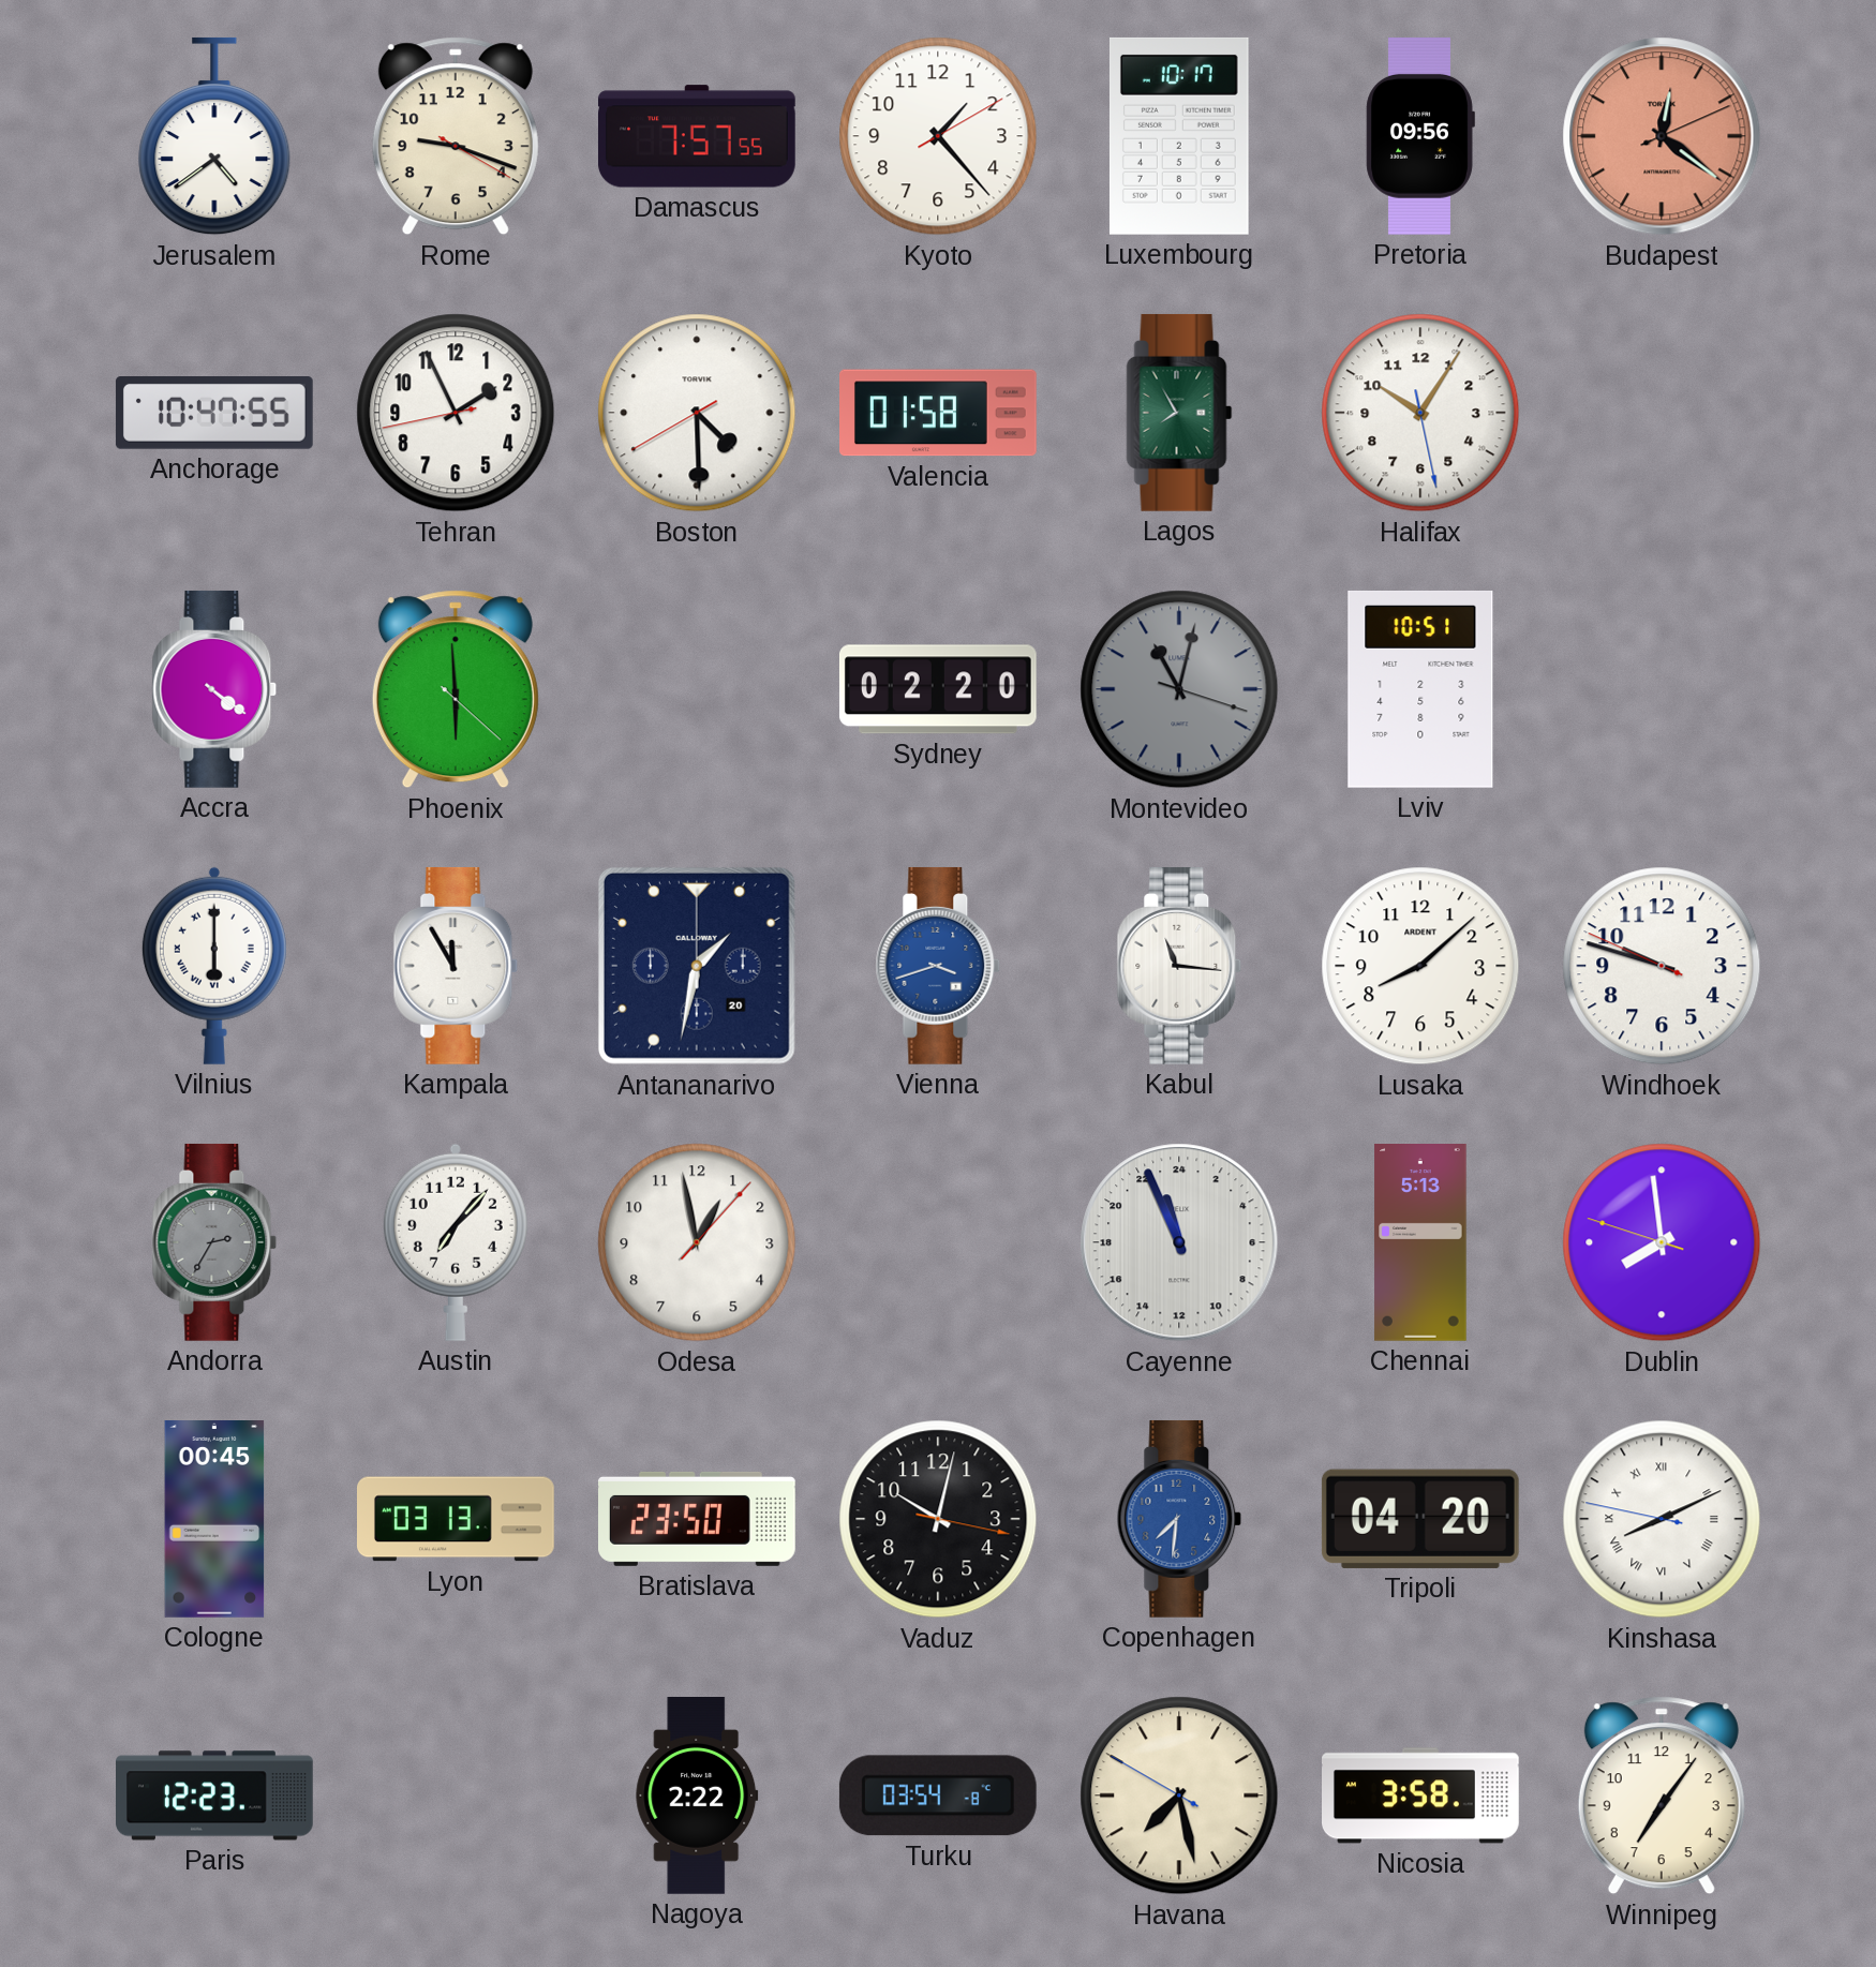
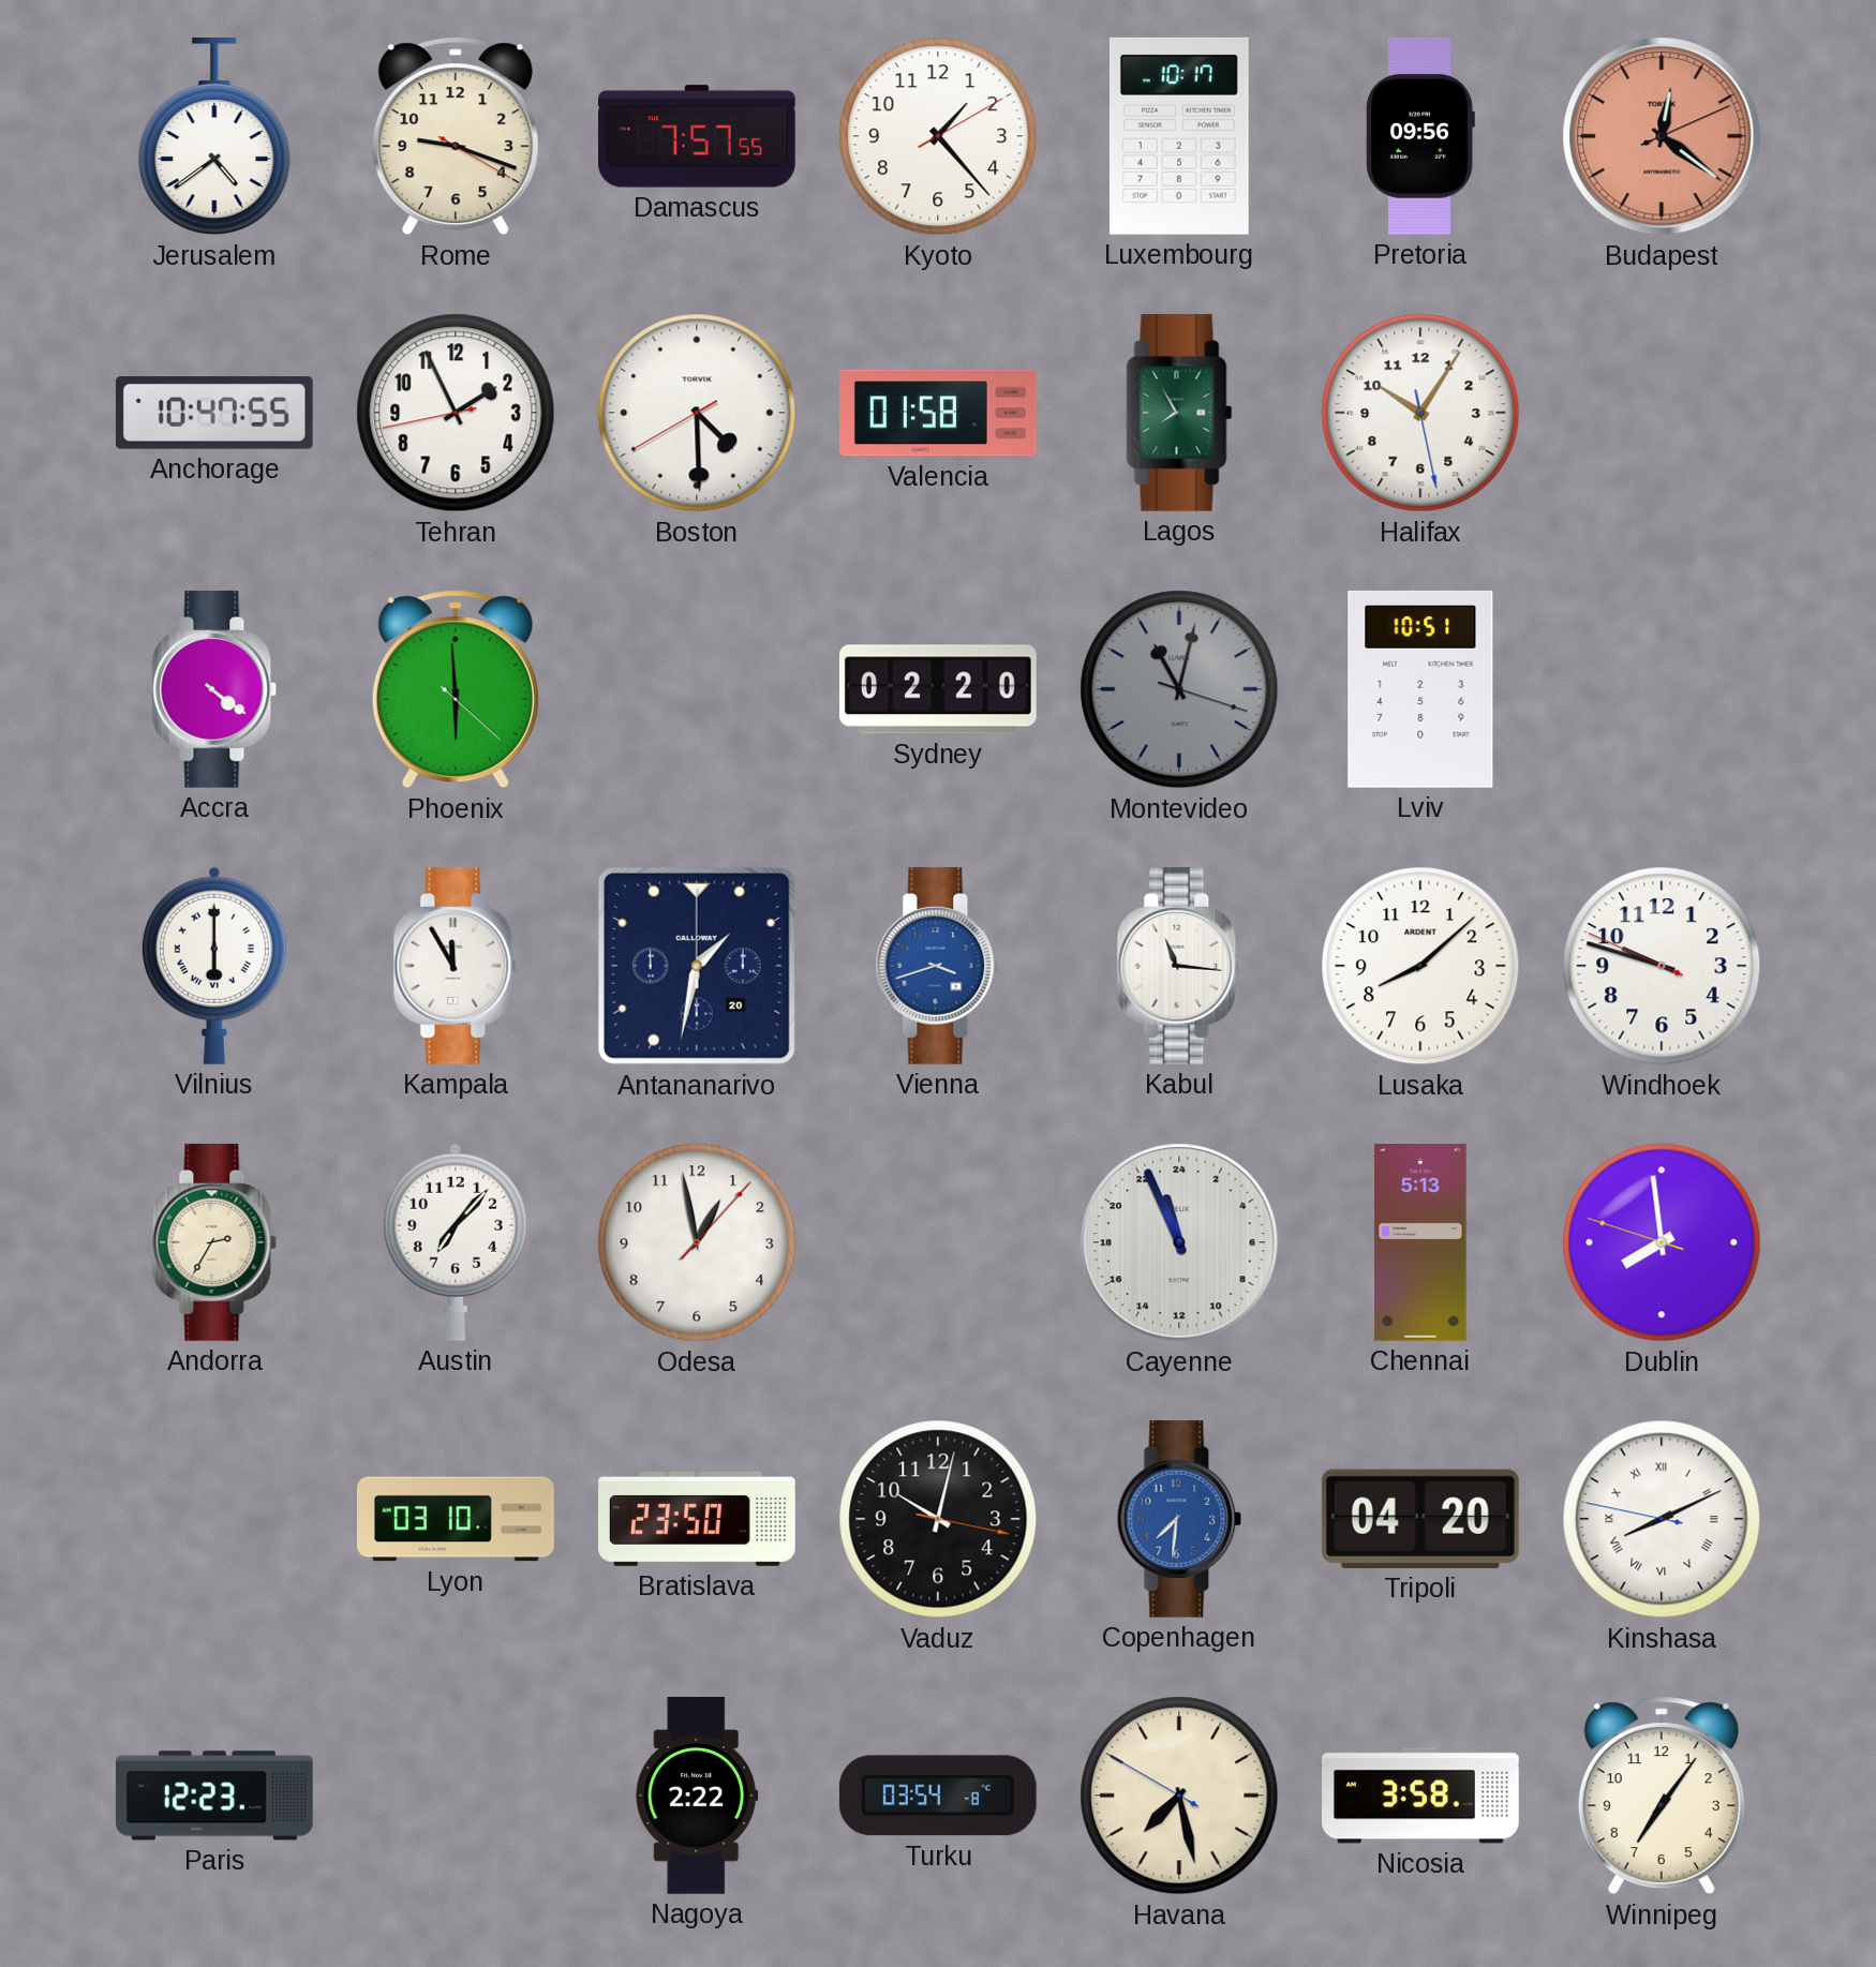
Andorra dial: grey -> cream (214, 1242)
Cologne: 00:45 -> none (214, 1520)
Lyon: 03:13 -> 03:10 (457, 1519)
